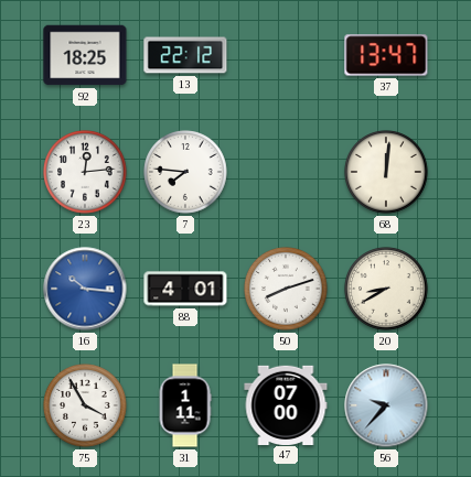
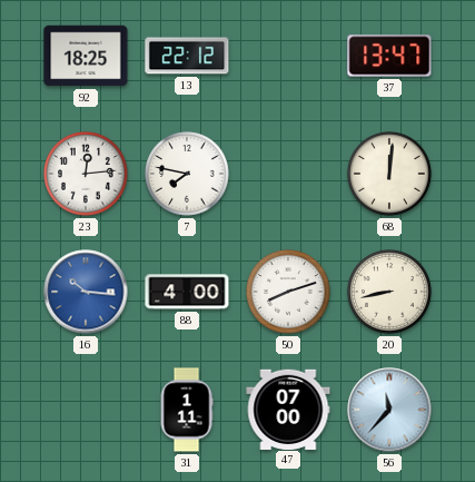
7: 7:46 -> 7:47 (187, 174)
88: 4:01 -> 4:00 (187, 292)
20: 8:40 -> 8:43 (389, 292)
75: 3:55 -> none (85, 405)
56: 9:37 -> 11:37 (389, 410)
